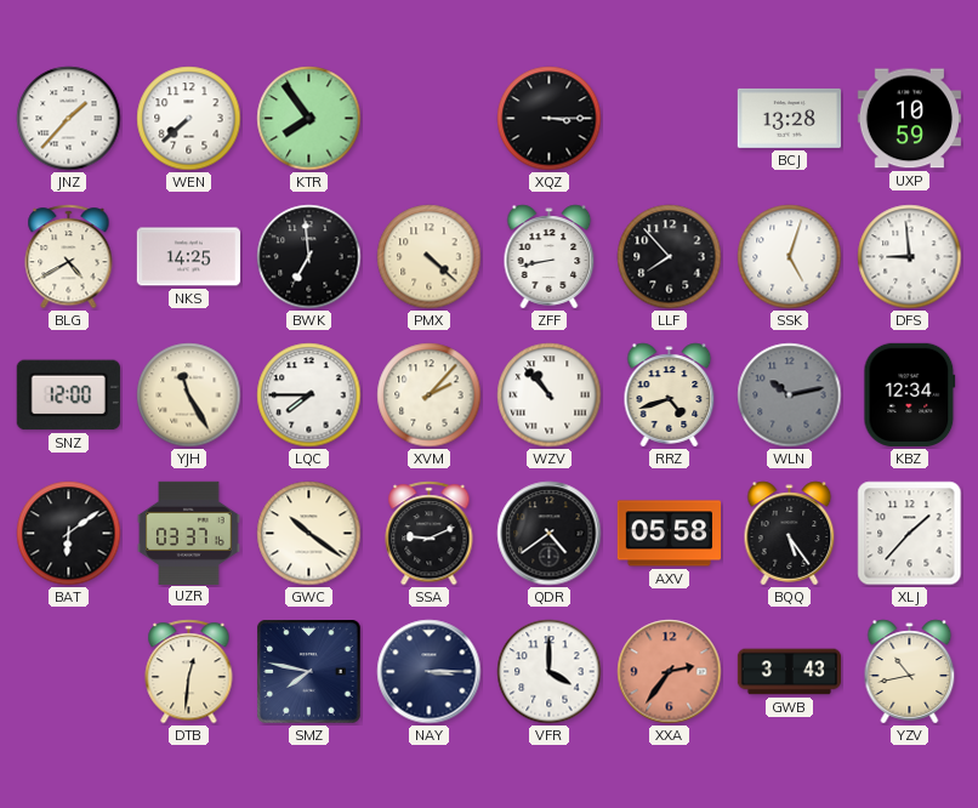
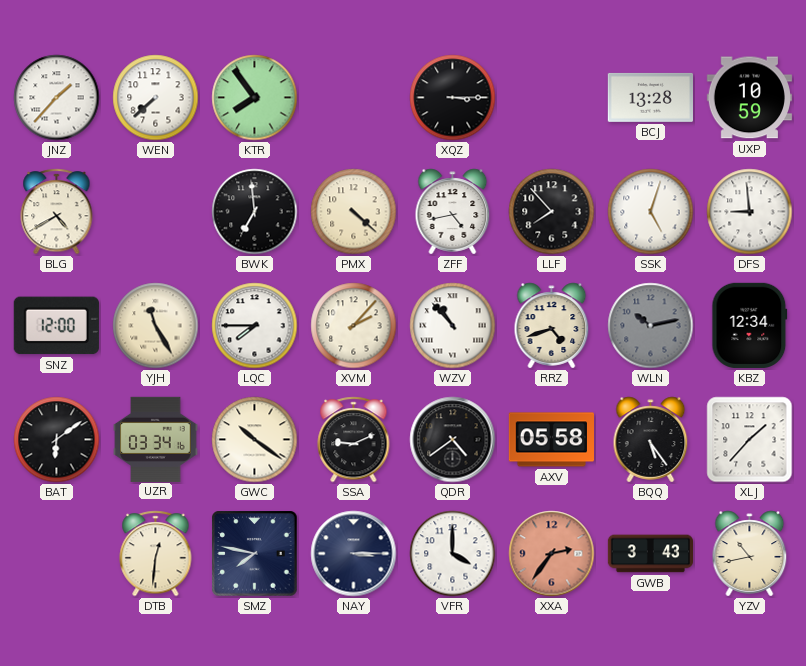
NKS: 14:25 -> none (188, 257)
ZFF: 8:43 -> 4:43 (453, 212)
UZR: 03:37 -> 03:34 (156, 439)
